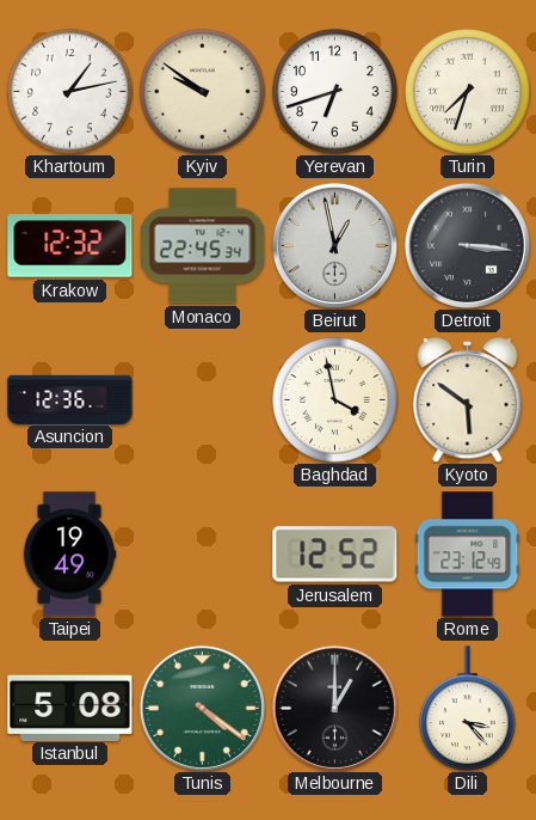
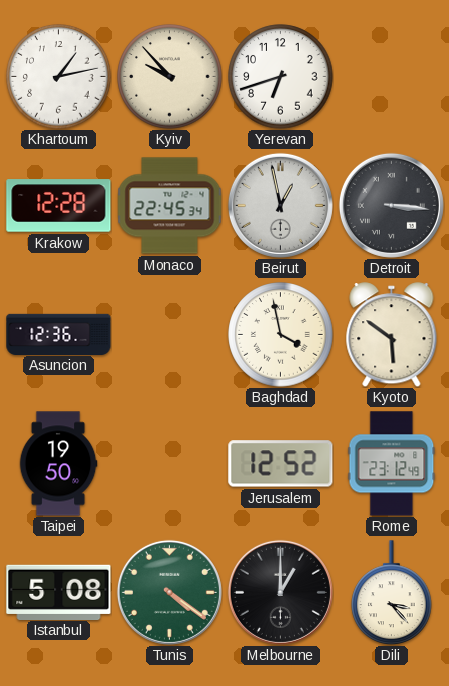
Kyiv: 9:51 -> 9:53 (170, 77)
Turin: 7:33 -> none (468, 92)
Krakow: 12:32 -> 12:28 (59, 206)
Taipei: 19:49 -> 19:50 (58, 464)
